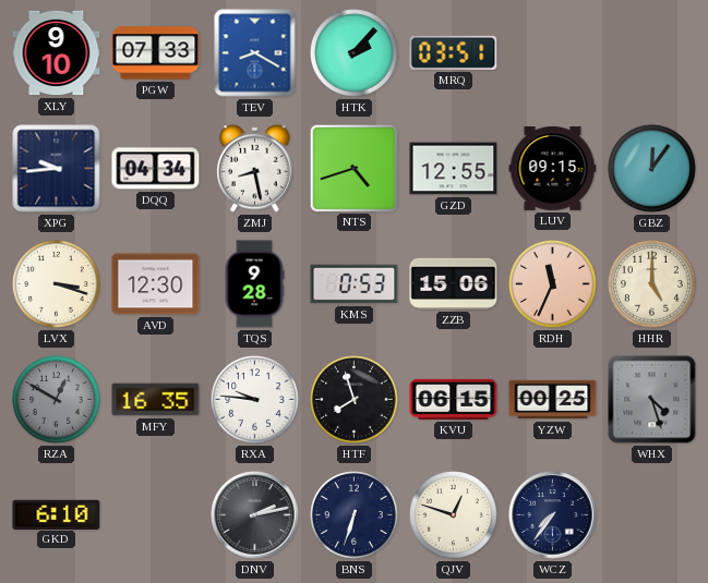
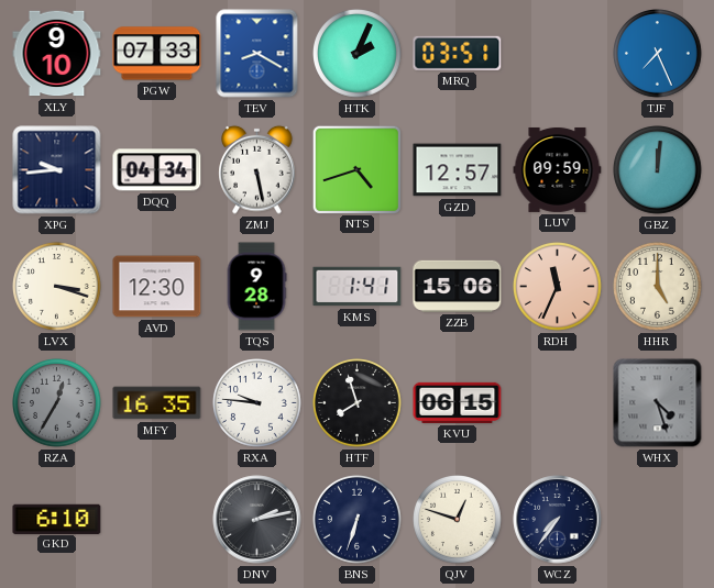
HTK: 2:07 -> 2:04 (358, 54)
TJF: none -> 7:26 (658, 54)
ZMJ: 8:28 -> 5:28 (257, 169)
GZD: 12:55 -> 12:57 (458, 170)
LUV: 09:15 -> 09:59 (558, 169)
GBZ: 12:06 -> 12:01 (658, 170)
KMS: 0:53 -> 1:41 (358, 287)
RZA: 12:50 -> 12:35 (57, 403)
YZW: 00:25 -> none (553, 400)
